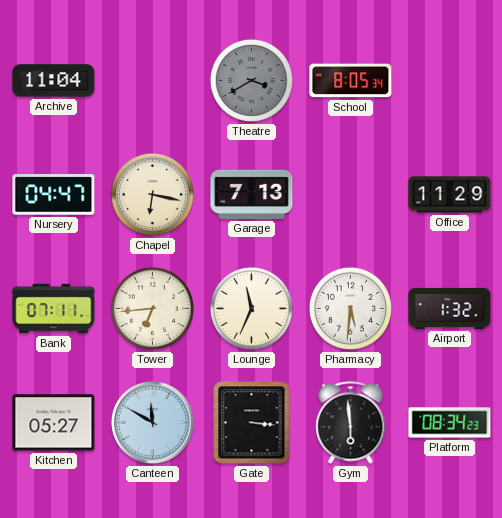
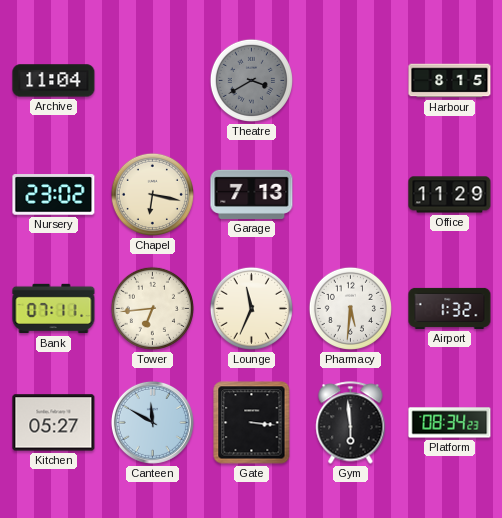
School: 8:05 -> none (351, 81)
Harbour: none -> 8:15 (450, 81)
Nursery: 04:47 -> 23:02 (54, 195)
